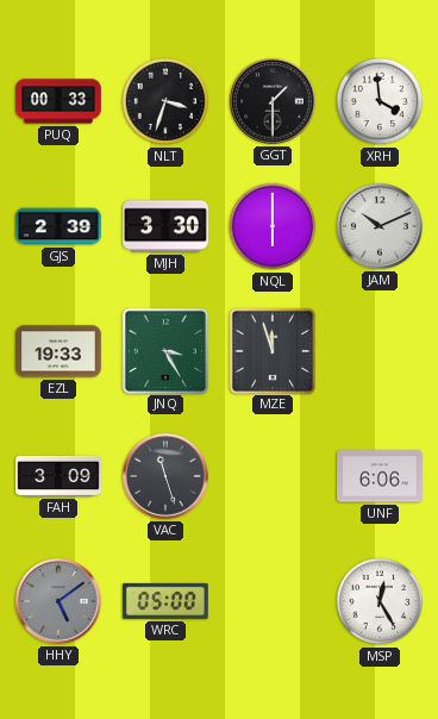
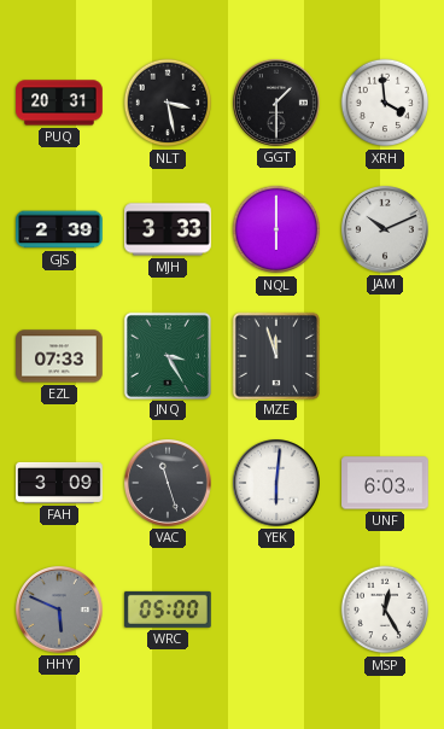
PUQ: 00:33 -> 20:31 (59, 103)
NLT: 3:33 -> 3:28 (168, 103)
MJH: 3:30 -> 3:33 (168, 229)
EZL: 19:33 -> 07:33 (59, 356)
YEK: none -> 6:01 (277, 484)
UNF: 6:06 -> 6:03 (385, 483)
HHY: 5:09 -> 5:49 (60, 611)
